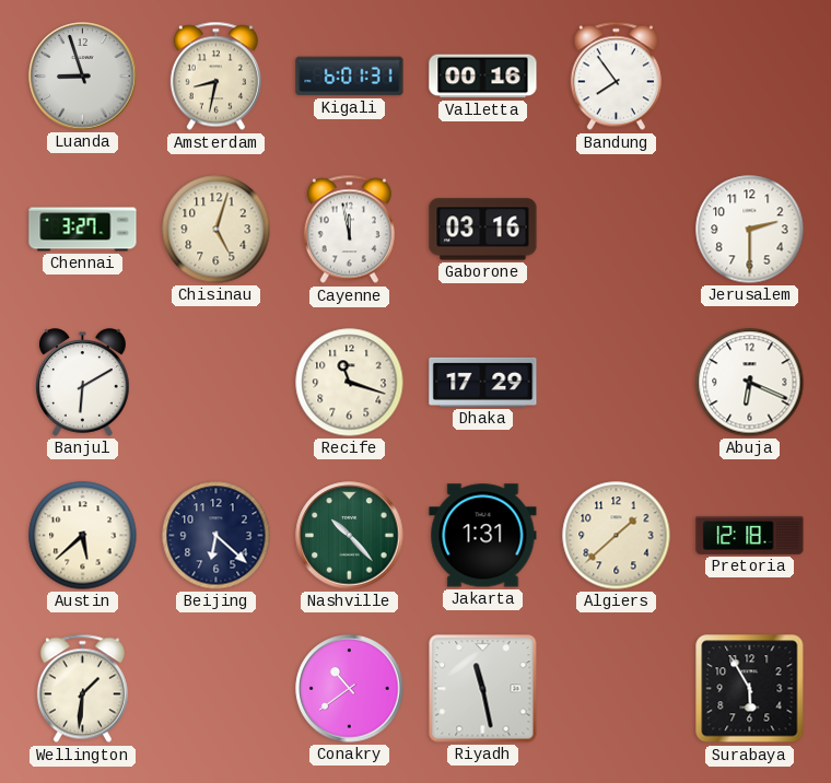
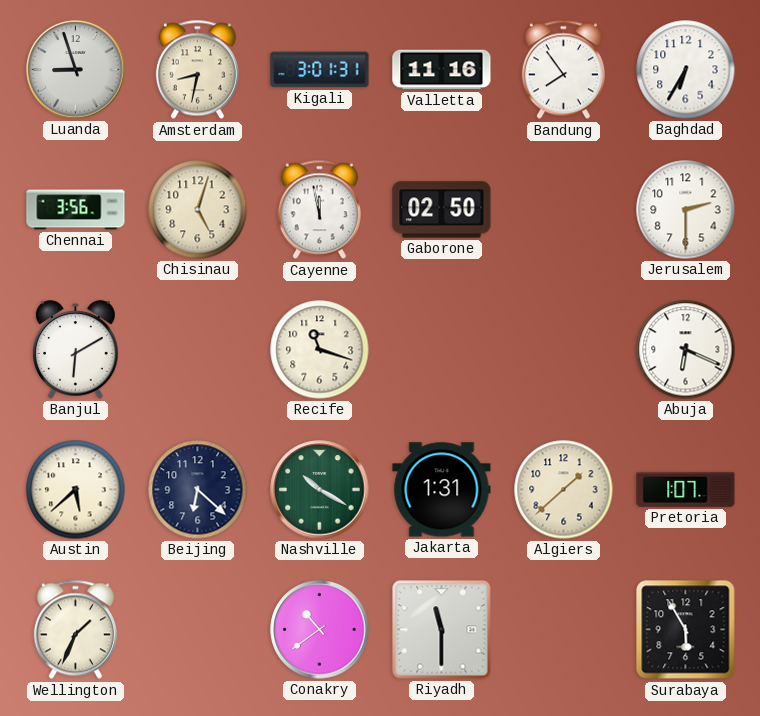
Kigali: 6:01 -> 3:01 (320, 70)
Valletta: 00:16 -> 11:16 (442, 70)
Baghdad: none -> 6:35 (686, 70)
Chennai: 3:27 -> 3:56 (76, 210)
Gaborone: 03:16 -> 02:50 (442, 210)
Dhaka: 17:29 -> none (483, 382)
Nashville: 10:23 -> 10:20 (320, 490)
Pretoria: 12:18 -> 1:07 (686, 489)
Wellington: 1:31 -> 1:34 (75, 630)
Riyadh: 11:28 -> 11:30 (442, 630)
